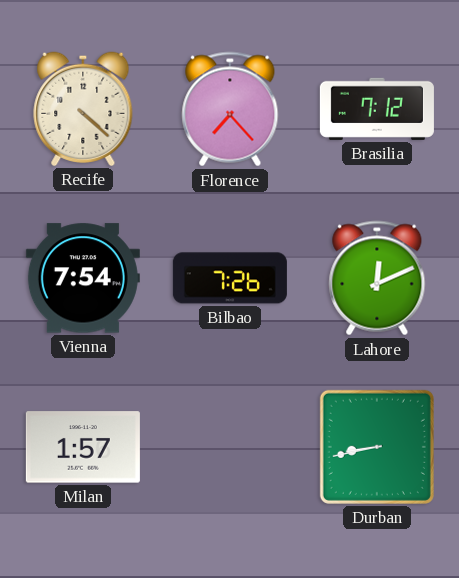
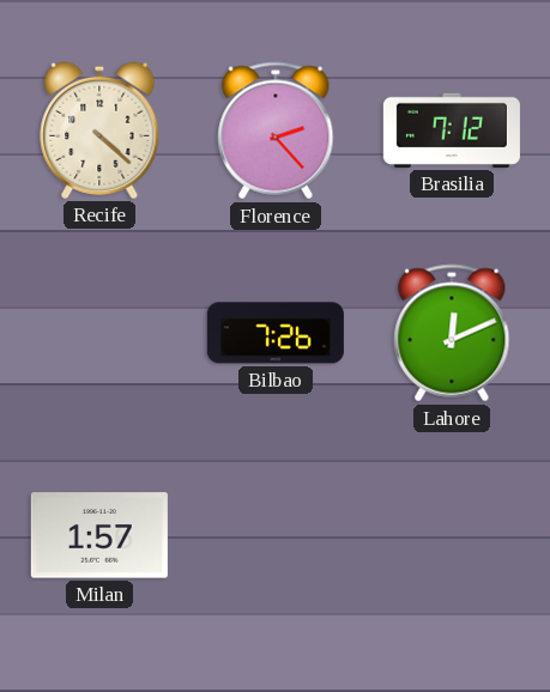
Florence: 7:23 -> 2:23 (276, 130)
Vienna: 7:54 -> none (83, 278)
Durban: 8:43 -> none (377, 447)
